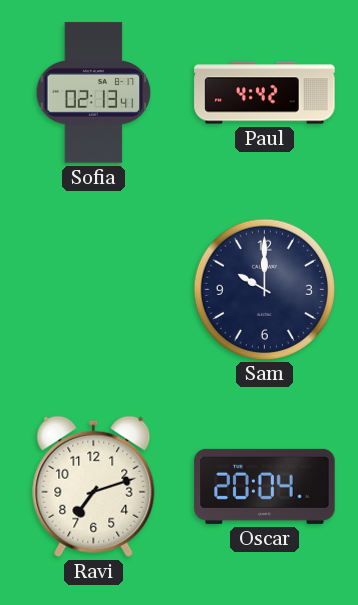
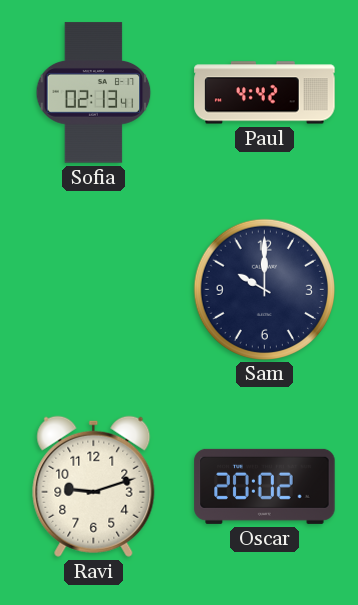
Ravi: 7:12 -> 9:12 (94, 486)
Oscar: 20:04 -> 20:02 (265, 486)
